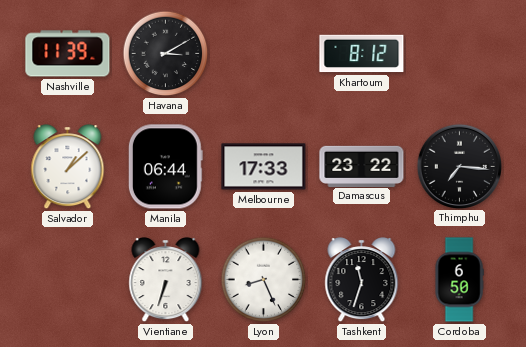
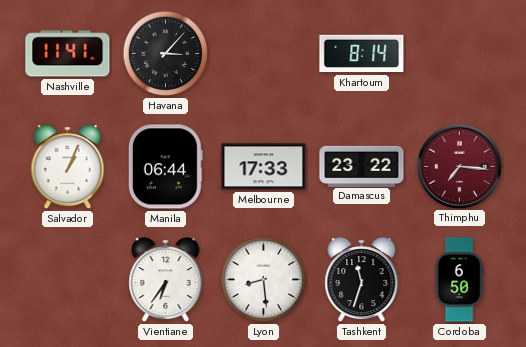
Nashville: 11:39 -> 11:41 (68, 54)
Havana: 3:10 -> 3:07 (166, 54)
Khartoum: 8:12 -> 8:14 (362, 54)
Salvador: 1:08 -> 1:04 (68, 167)
Thimphu dial: black -> burgundy (459, 166)
Vientiane: 6:33 -> 6:36 (166, 280)
Lyon: 8:26 -> 8:29 (264, 280)
